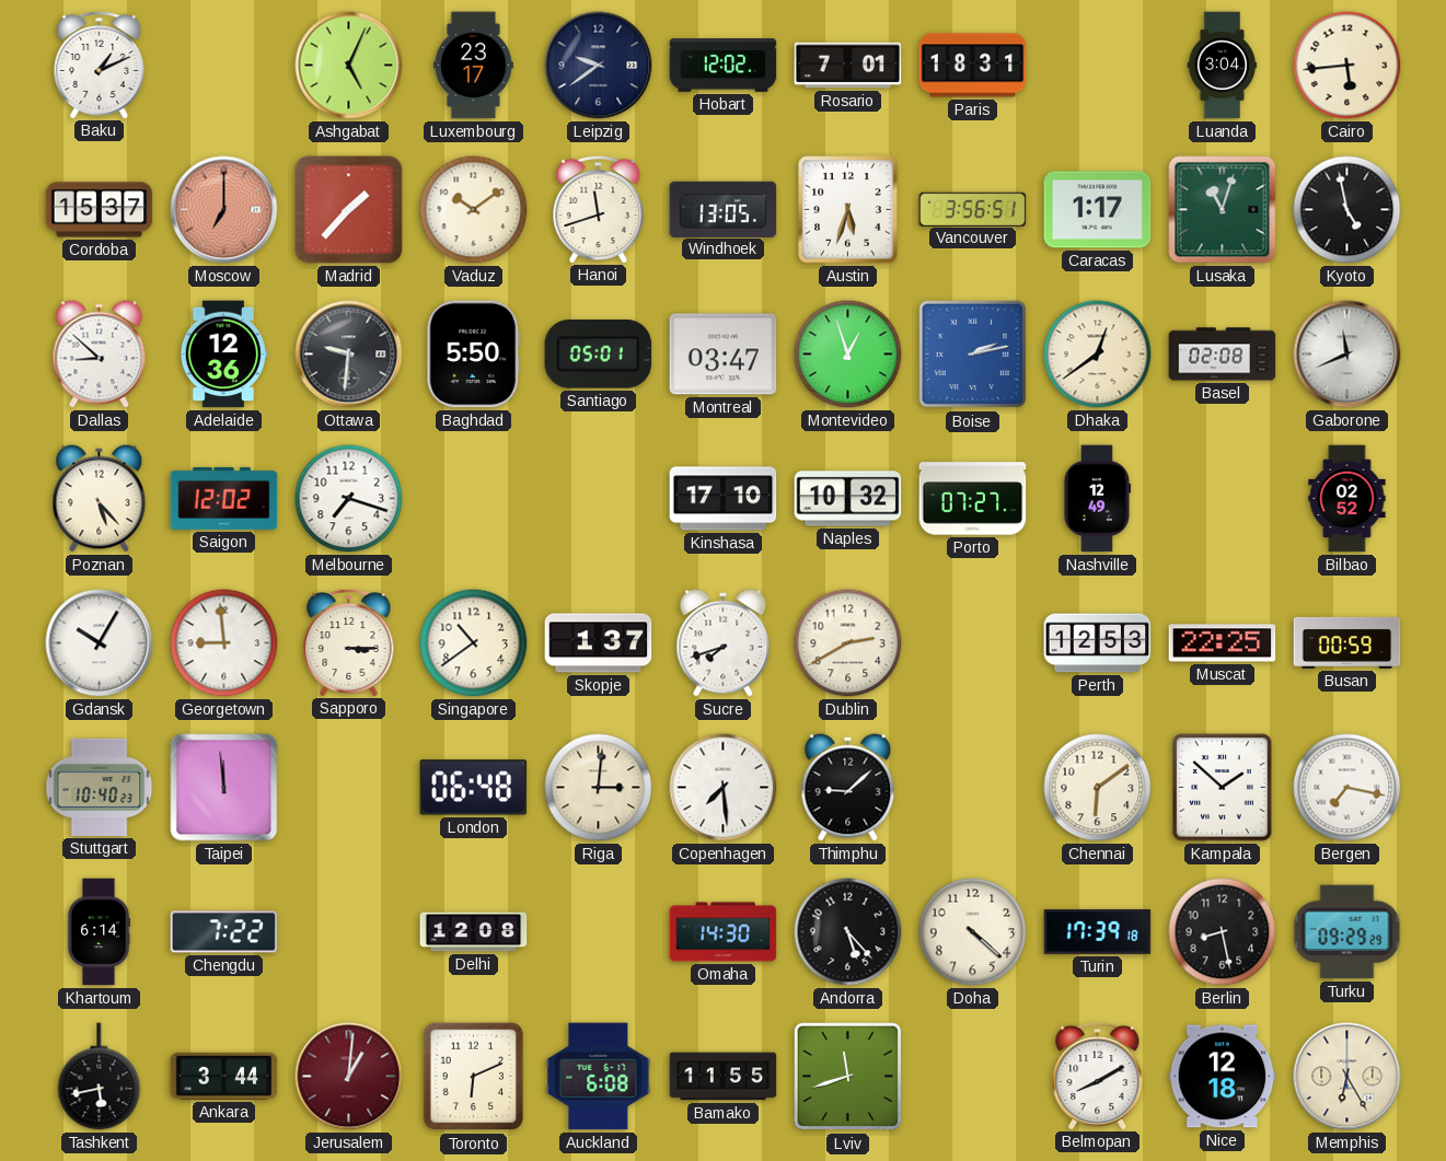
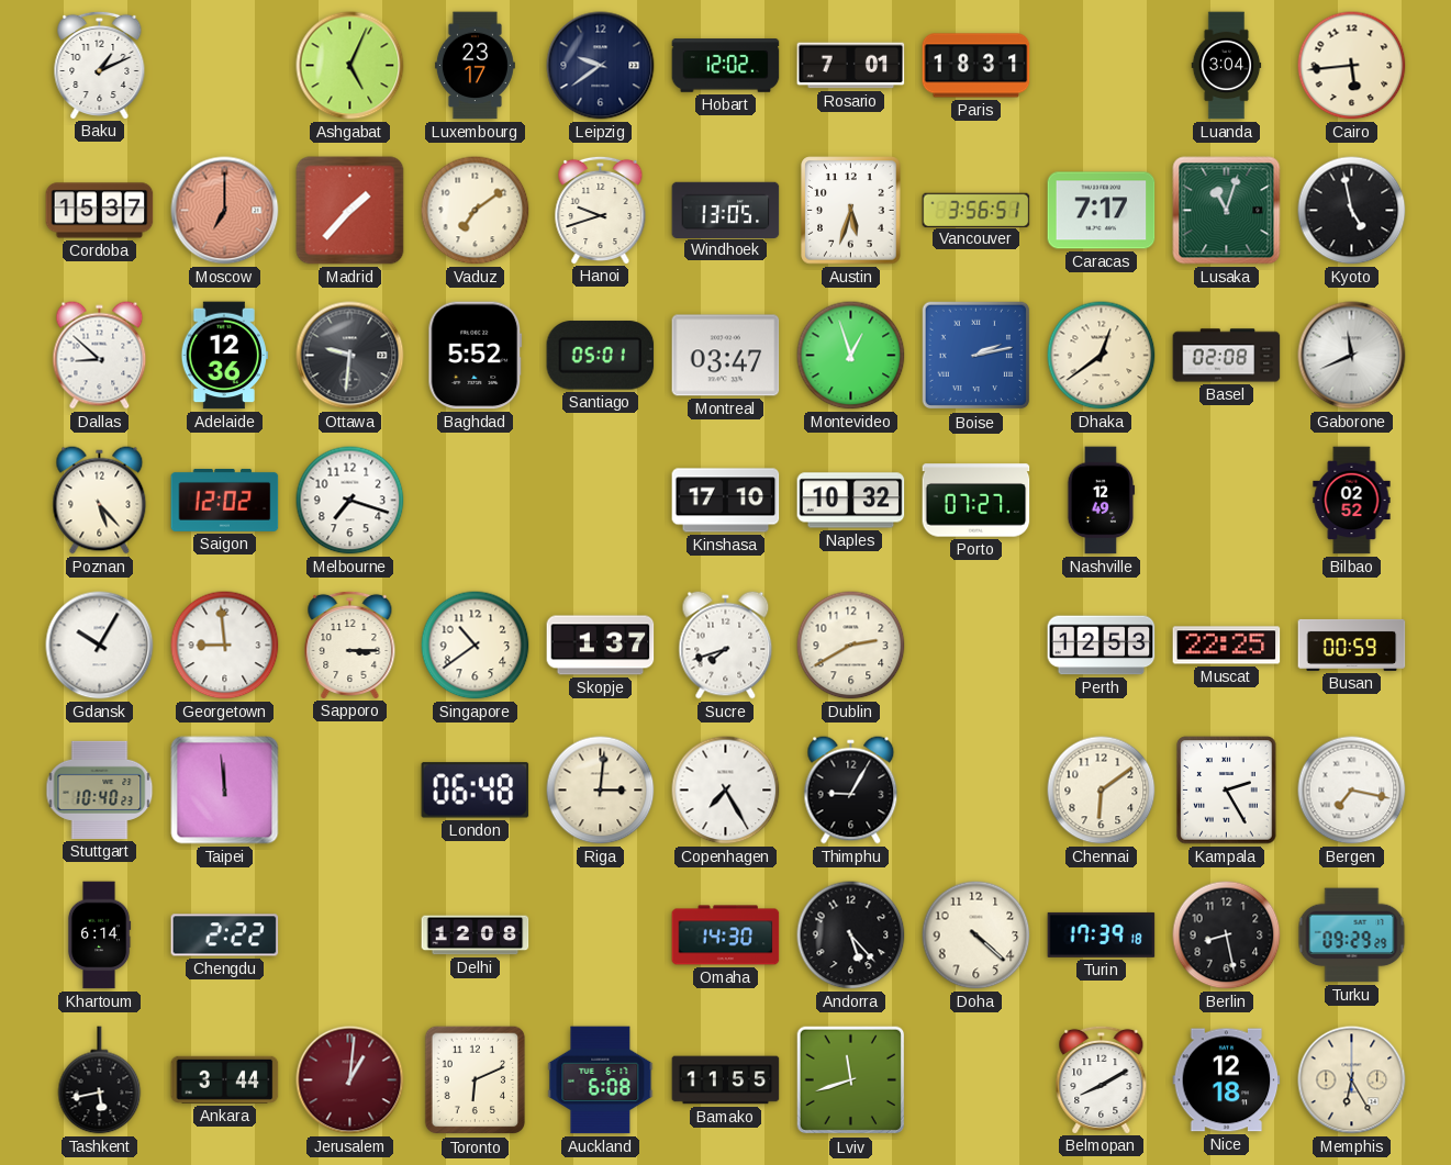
Vaduz: 10:09 -> 7:09 (476, 211)
Hanoi: 11:42 -> 9:42 (601, 210)
Caracas: 1:17 -> 7:17 (1102, 211)
Baghdad: 5:50 -> 5:52 (476, 356)
Copenhagen: 7:29 -> 7:25 (726, 791)
Thimphu: 9:08 -> 9:05 (851, 791)
Kampala: 1:52 -> 2:25 (1227, 791)
Chengdu: 7:22 -> 2:22 (225, 936)
